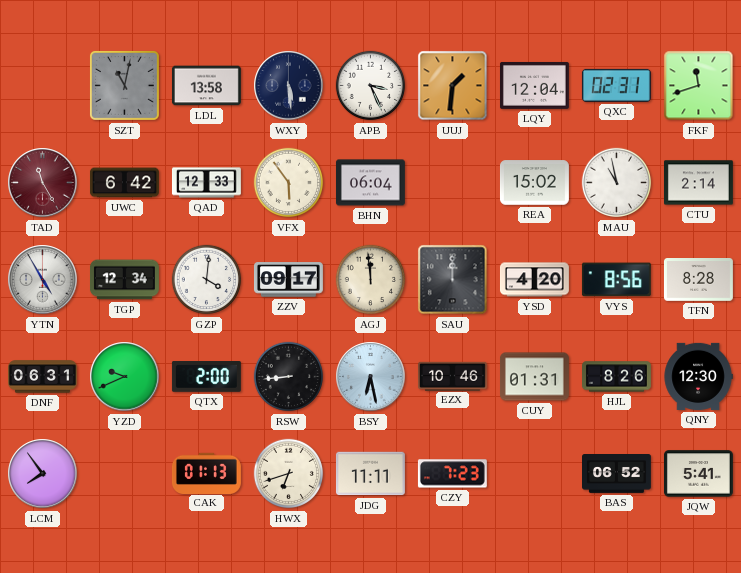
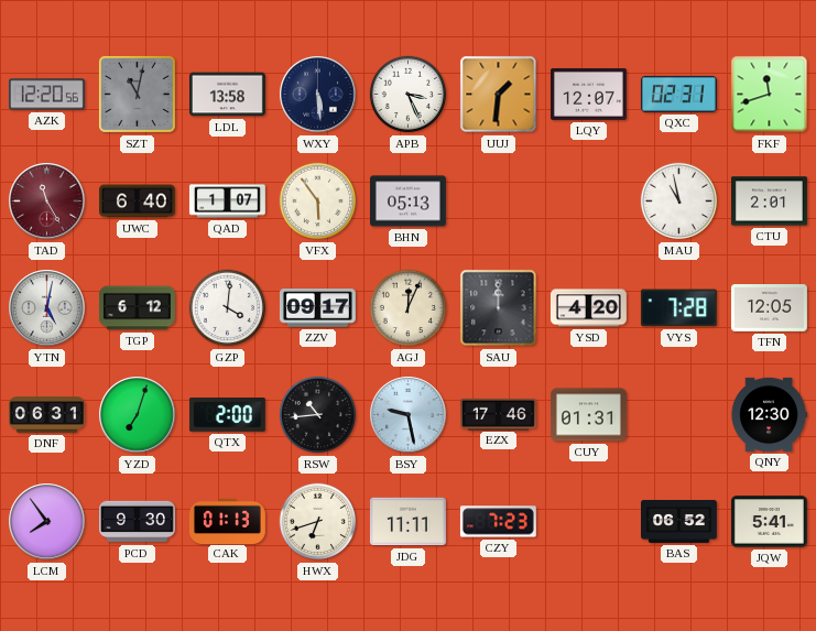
AZK: none -> 12:20 (46, 95)
LQY: 12:04 -> 12:07 (588, 94)
UWC: 6:42 -> 6:40 (137, 202)
QAD: 12:33 -> 1:07 (227, 202)
BHN: 06:04 -> 05:13 (407, 202)
REA: 15:02 -> none (534, 183)
CTU: 2:14 -> 2:01 (769, 202)
YTN: 4:55 -> 5:02 (47, 308)
TGP: 12:34 -> 6:12 (137, 308)
AGJ: 11:59 -> 12:04 (409, 308)
VYS: 8:56 -> 7:28 (678, 308)
TFN: 8:28 -> 12:05 (769, 308)
YZD: 9:41 -> 7:03 (138, 415)
RSW: 8:44 -> 10:44 (318, 415)
BSY: 6:28 -> 9:28 (409, 415)
EZX: 10:46 -> 17:46 (498, 414)
HJL: 8:26 -> none (617, 377)
PCD: none -> 9:30 (138, 522)
